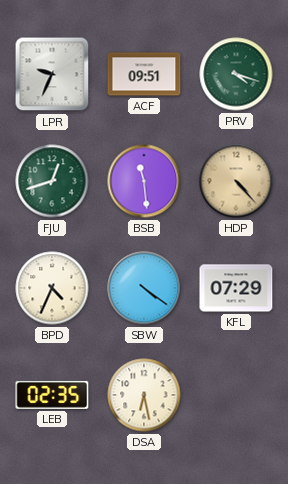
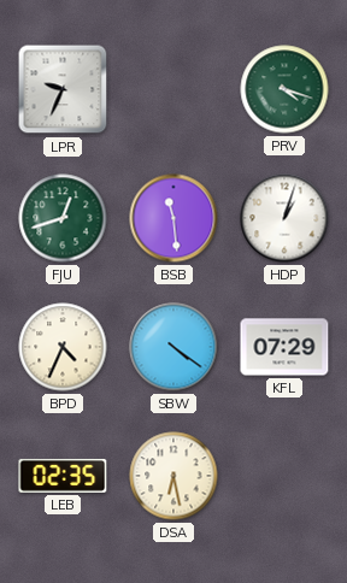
ACF: 09:51 -> none (144, 74)
HDP: 4:23 -> 1:03 (284, 218)
HDP dial: champagne -> white (284, 218)
